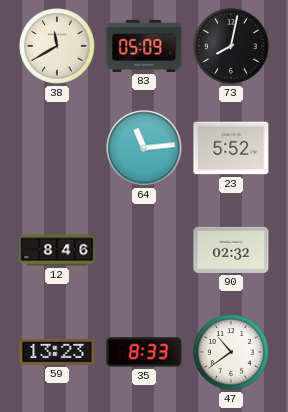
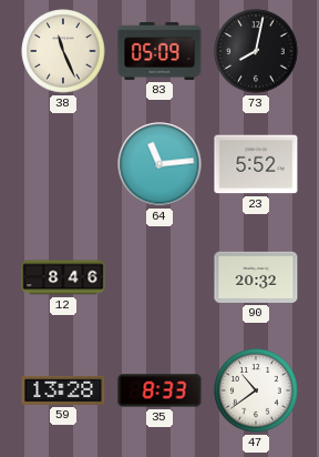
38: 11:40 -> 11:26 (63, 51)
90: 02:32 -> 20:32 (256, 277)
59: 13:23 -> 13:28 (63, 390)
